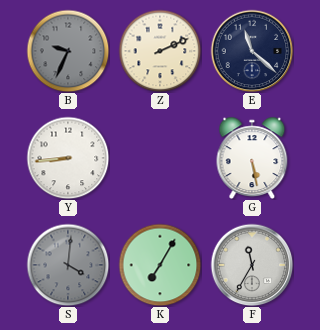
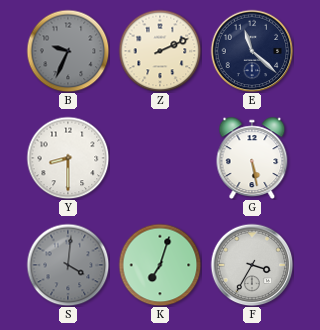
Y: 8:44 -> 8:30 (68, 158)
K: 7:05 -> 7:03 (160, 265)
F: 11:35 -> 3:35 (252, 265)
